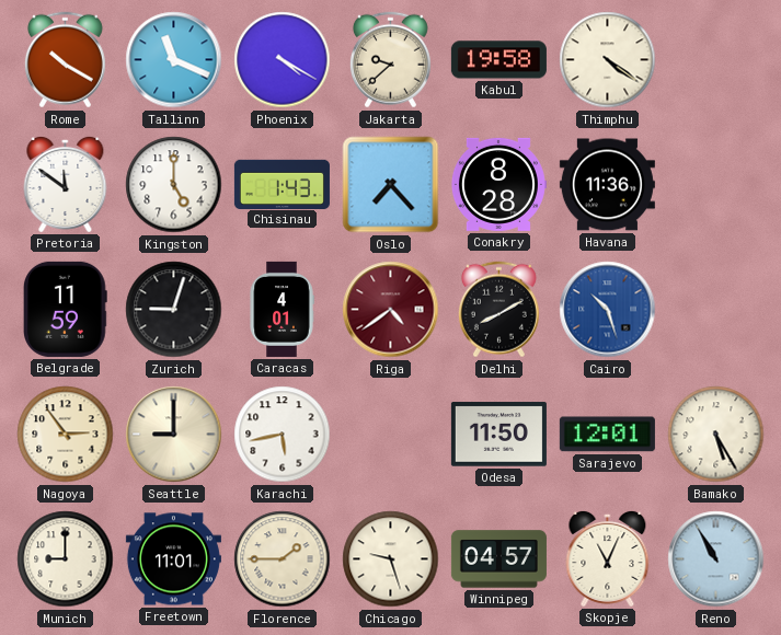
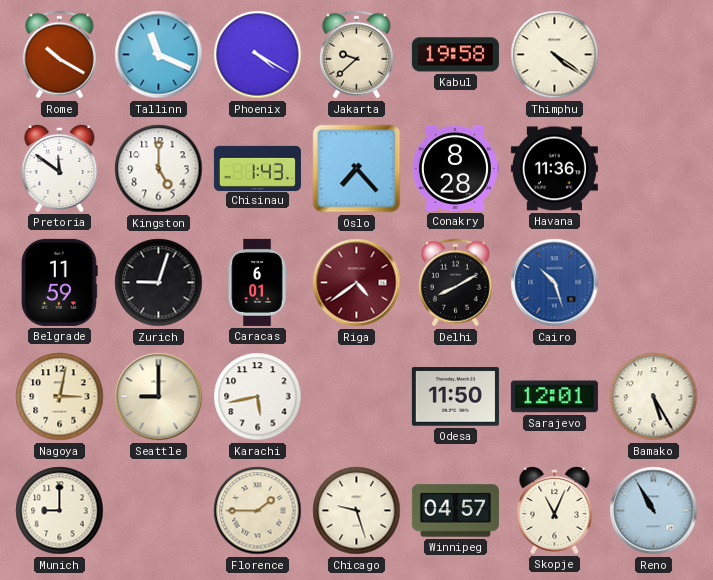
Caracas: 4:01 -> 6:01 (257, 282)
Nagoya: 2:54 -> 3:02 (60, 397)
Freetown: 11:01 -> none (173, 559)
